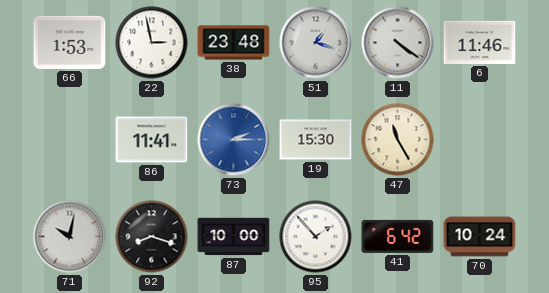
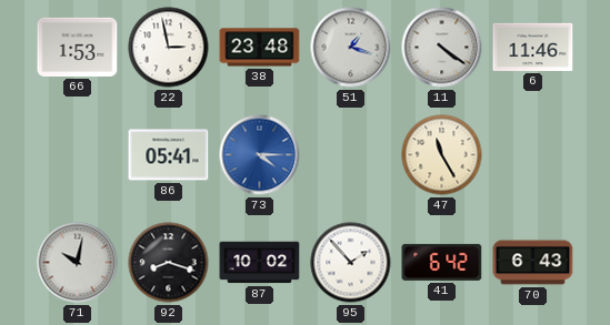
86: 11:41 -> 05:41 (169, 155)
73: 2:15 -> 4:15 (260, 155)
19: 15:30 -> none (316, 140)
87: 10:00 -> 10:02 (260, 263)
70: 10:24 -> 6:43 (533, 263)
